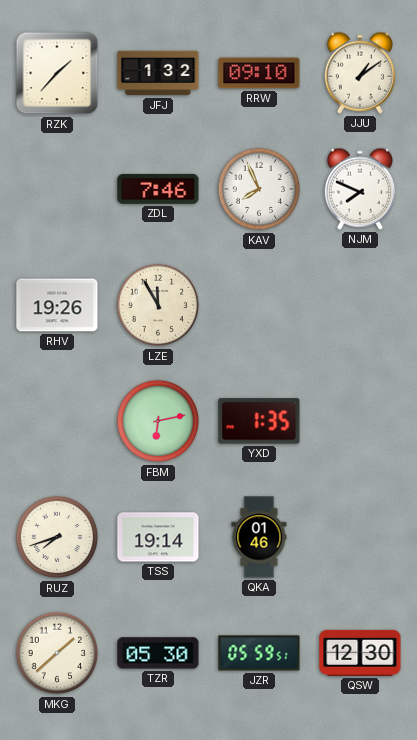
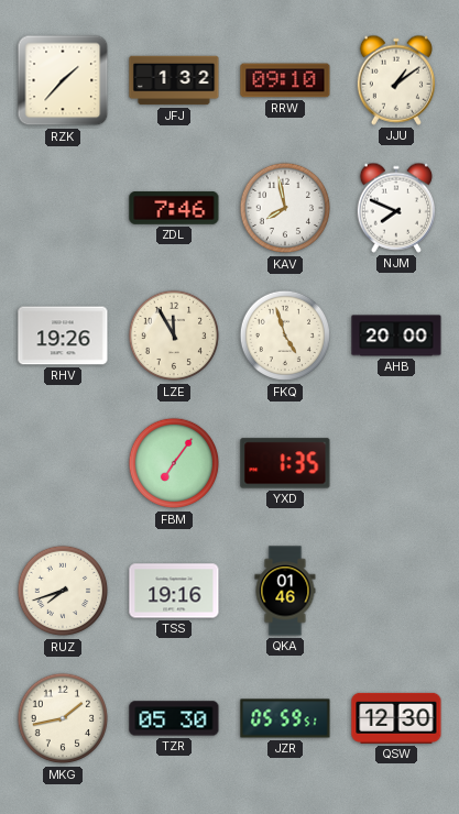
KAV: 7:56 -> 7:58 (285, 208)
FKQ: none -> 4:57 (285, 335)
AHB: none -> 20:00 (396, 335)
FBM: 6:13 -> 7:06 (174, 463)
TSS: 19:14 -> 19:16 (174, 591)
MKG: 1:38 -> 1:43 (63, 718)
